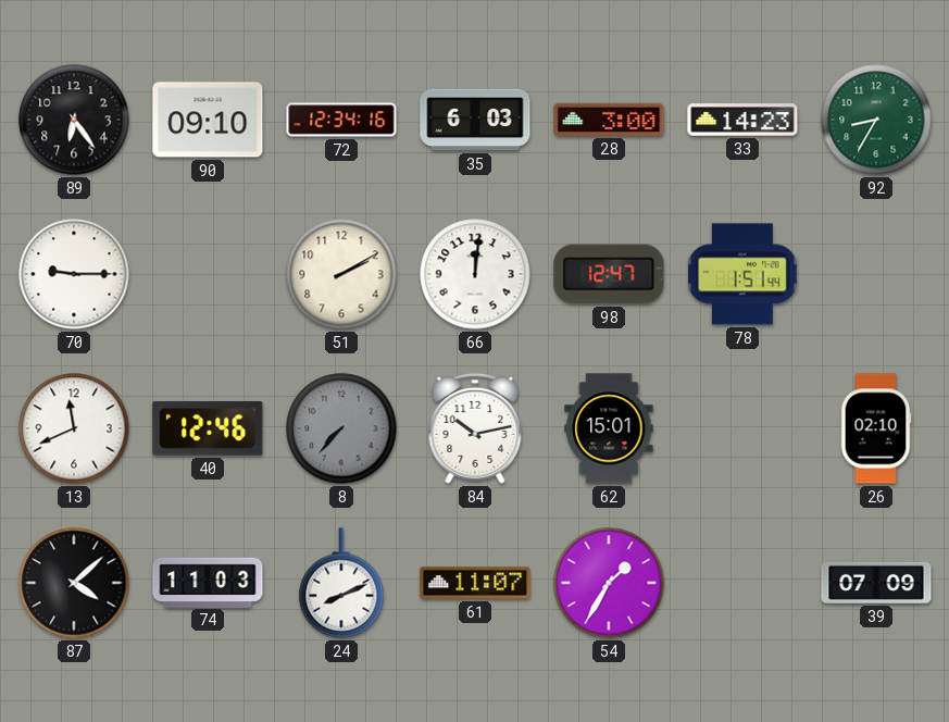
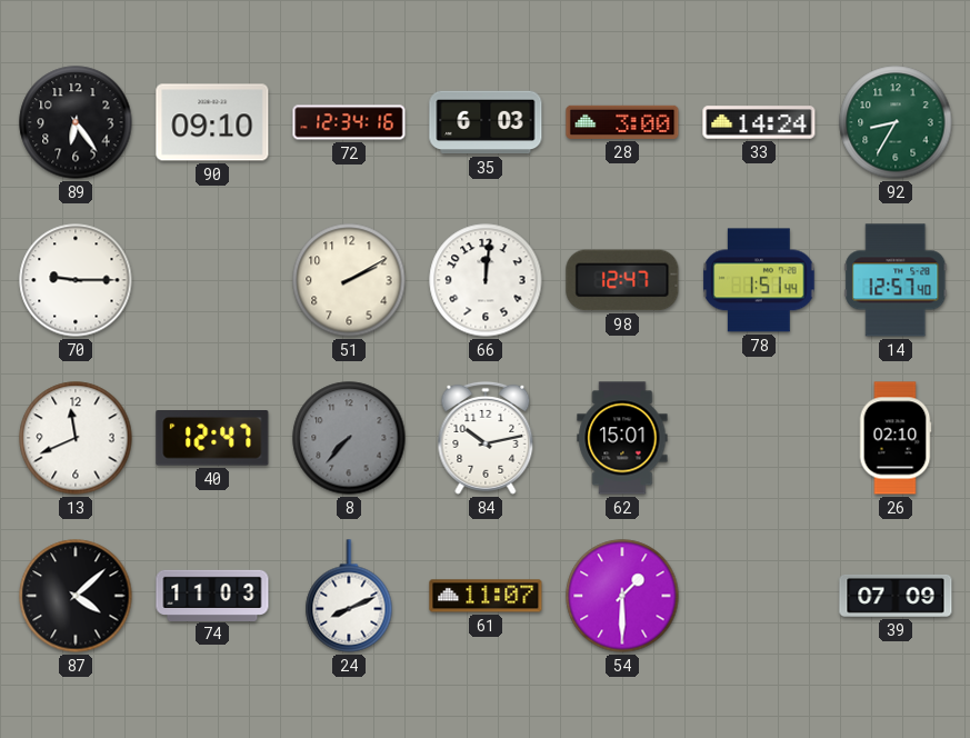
33: 14:23 -> 14:24 (759, 122)
14: none -> 12:57 (896, 280)
40: 12:46 -> 12:47 (212, 439)
54: 1:35 -> 1:30 (622, 596)
